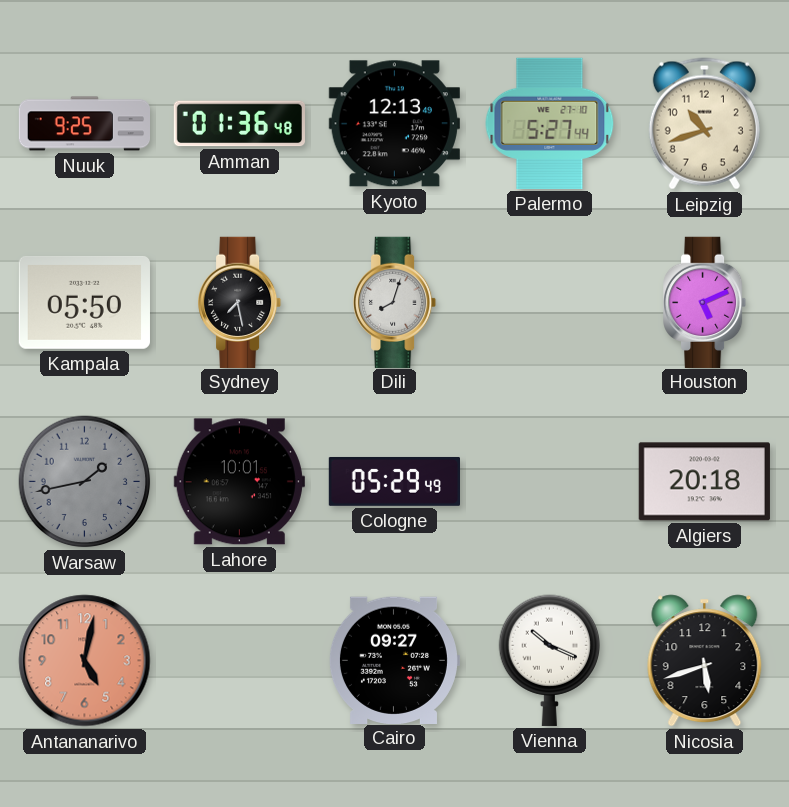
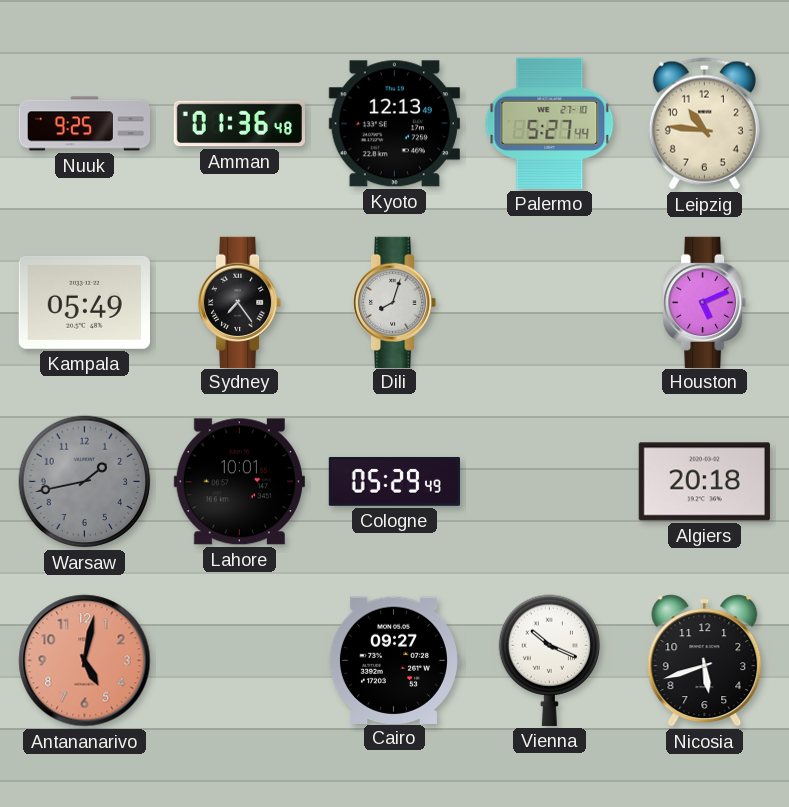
Leipzig: 10:42 -> 10:46 (704, 124)
Kampala: 05:50 -> 05:49 (84, 302)
Sydney: 7:28 -> 7:24 (241, 302)
